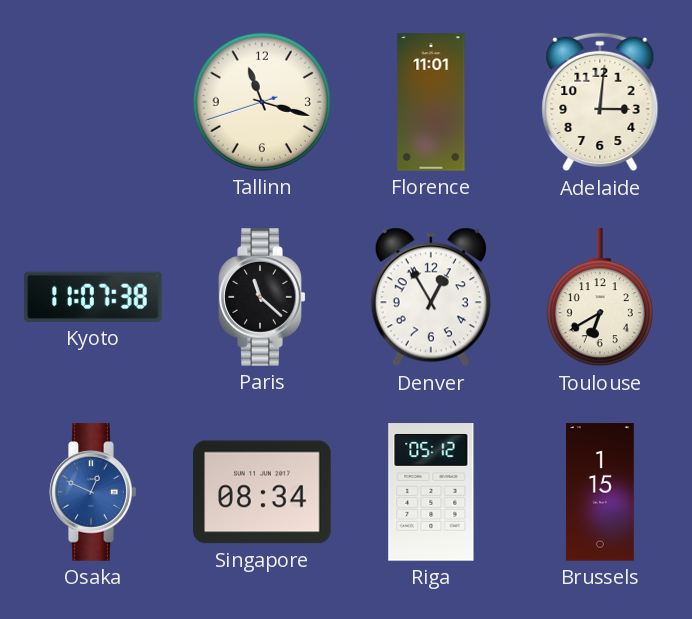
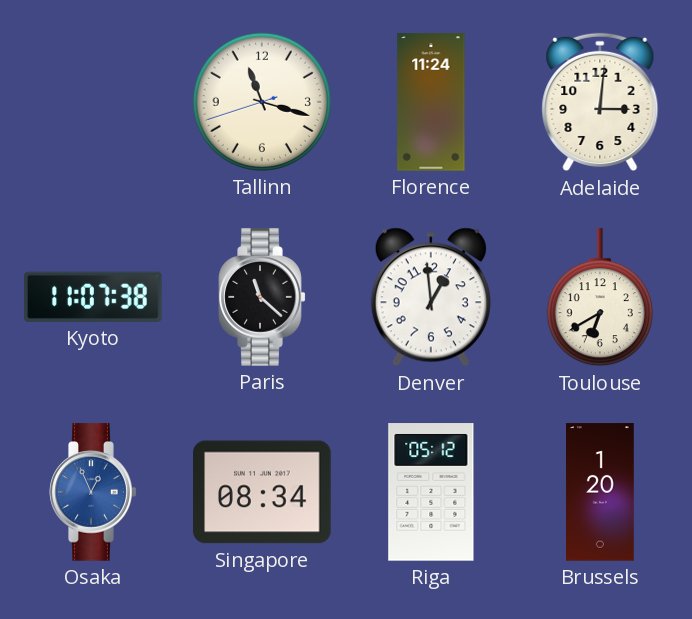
Florence: 11:01 -> 11:24 (431, 102)
Denver: 12:55 -> 12:59 (431, 297)
Osaka: 12:49 -> 12:56 (93, 492)
Brussels: 1:15 -> 1:20 (601, 492)
